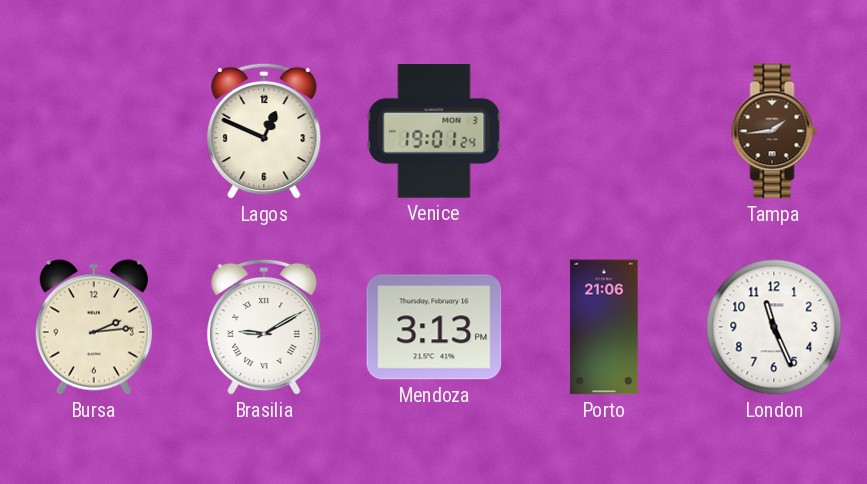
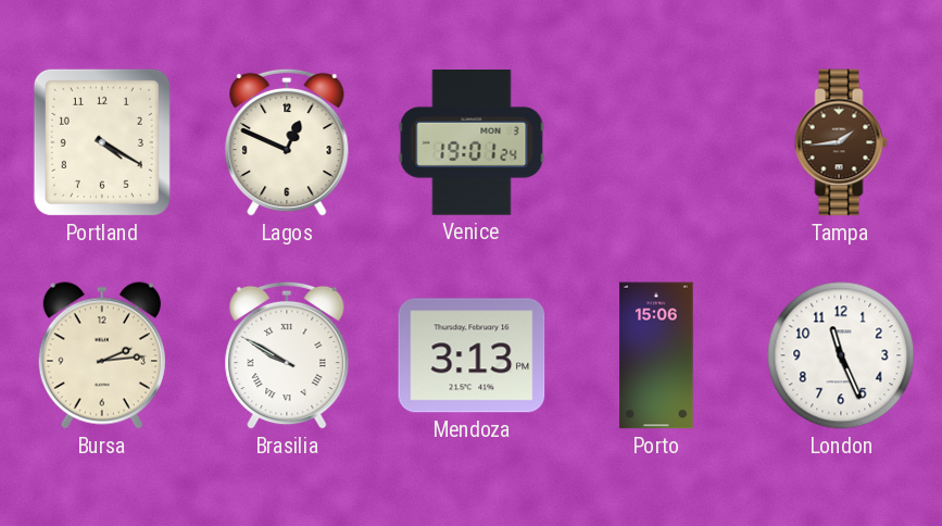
Portland: none -> 4:20 (102, 142)
Brasilia: 9:10 -> 9:50 (287, 355)
Porto: 21:06 -> 15:06 (656, 355)
